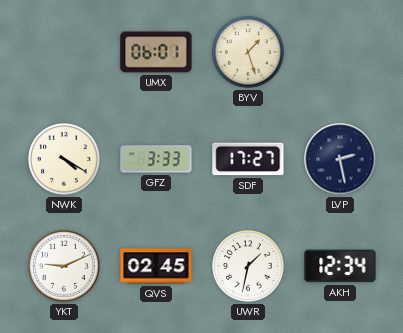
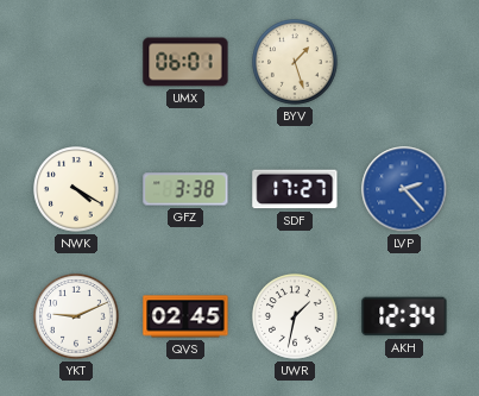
GFZ: 3:33 -> 3:38 (185, 189)
LVP: 2:28 -> 2:23 (404, 189)
LVP dial: navy -> blue (404, 189)
